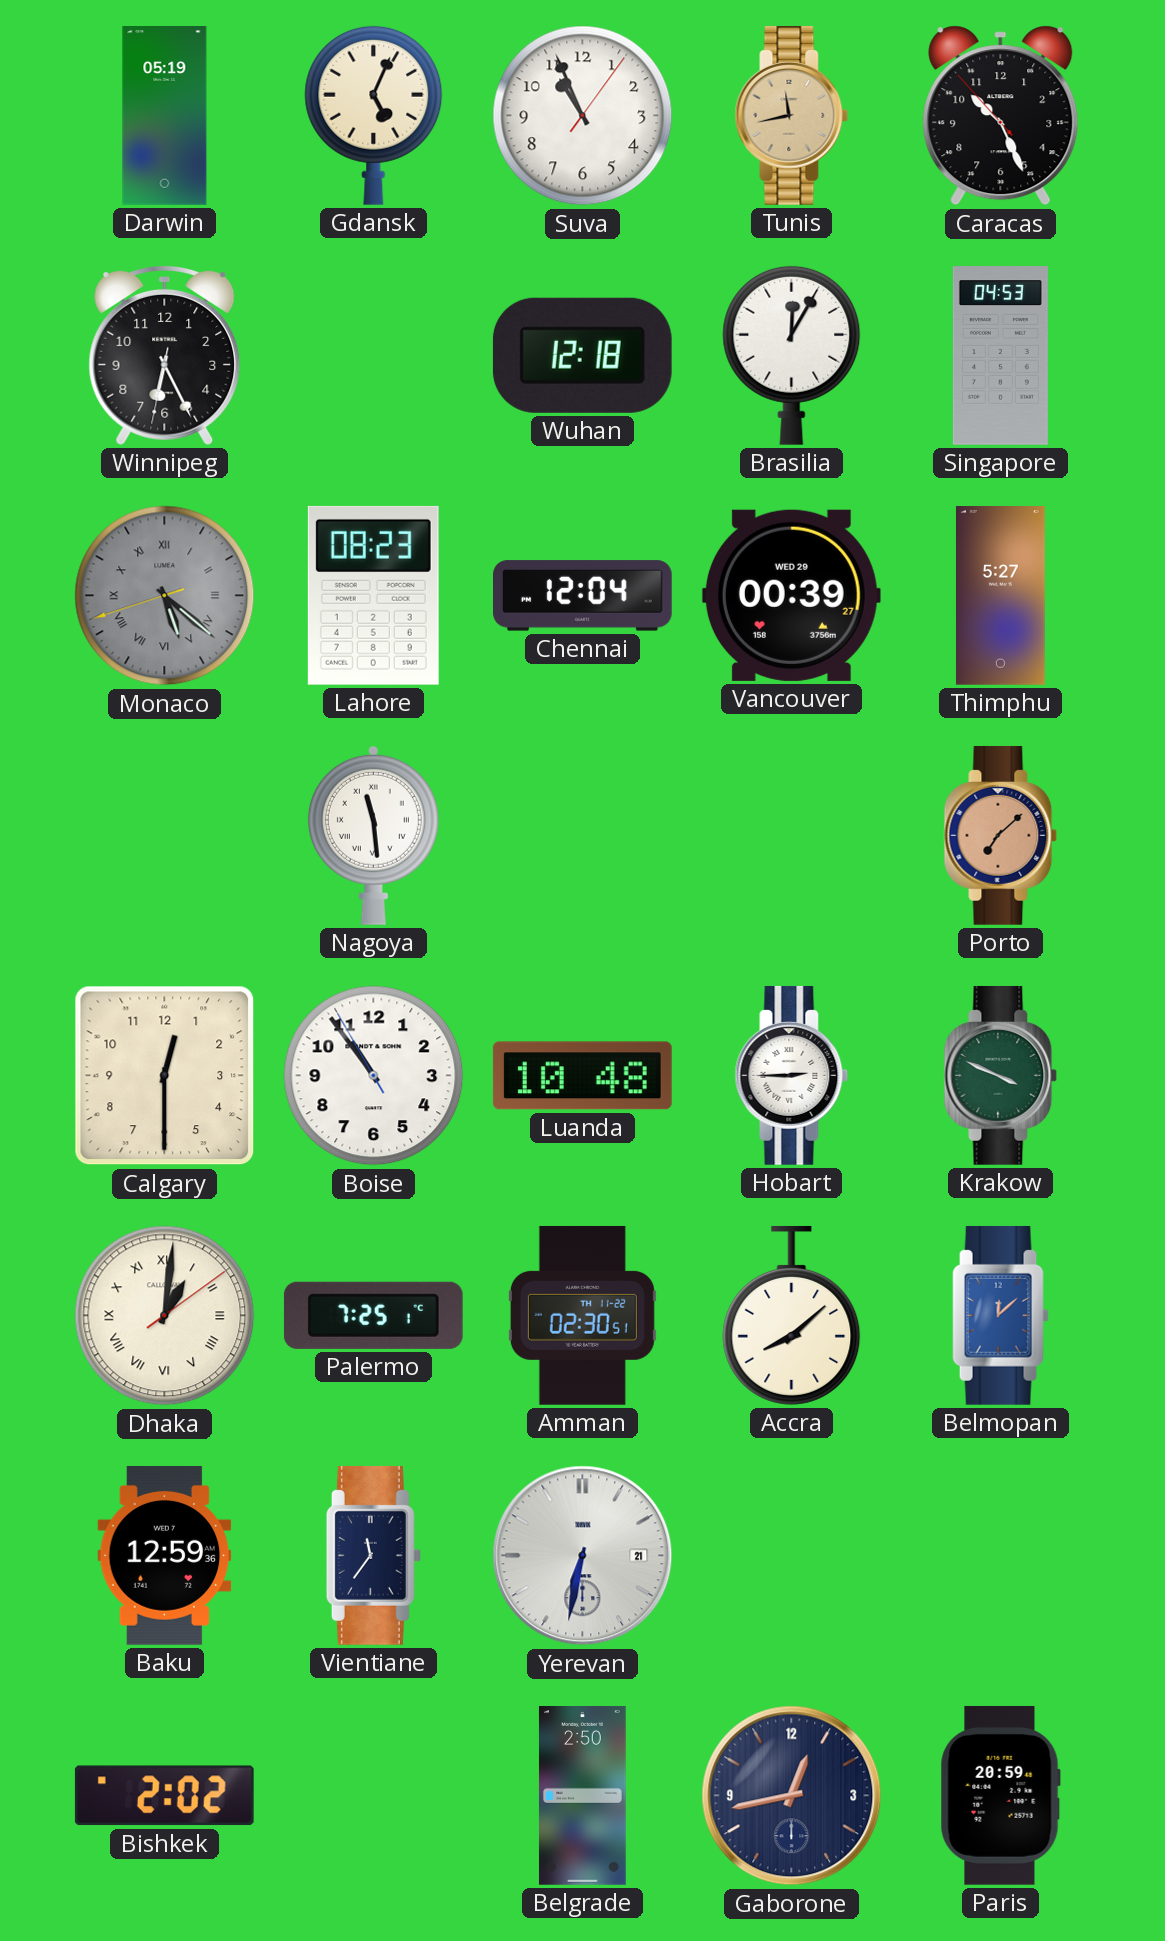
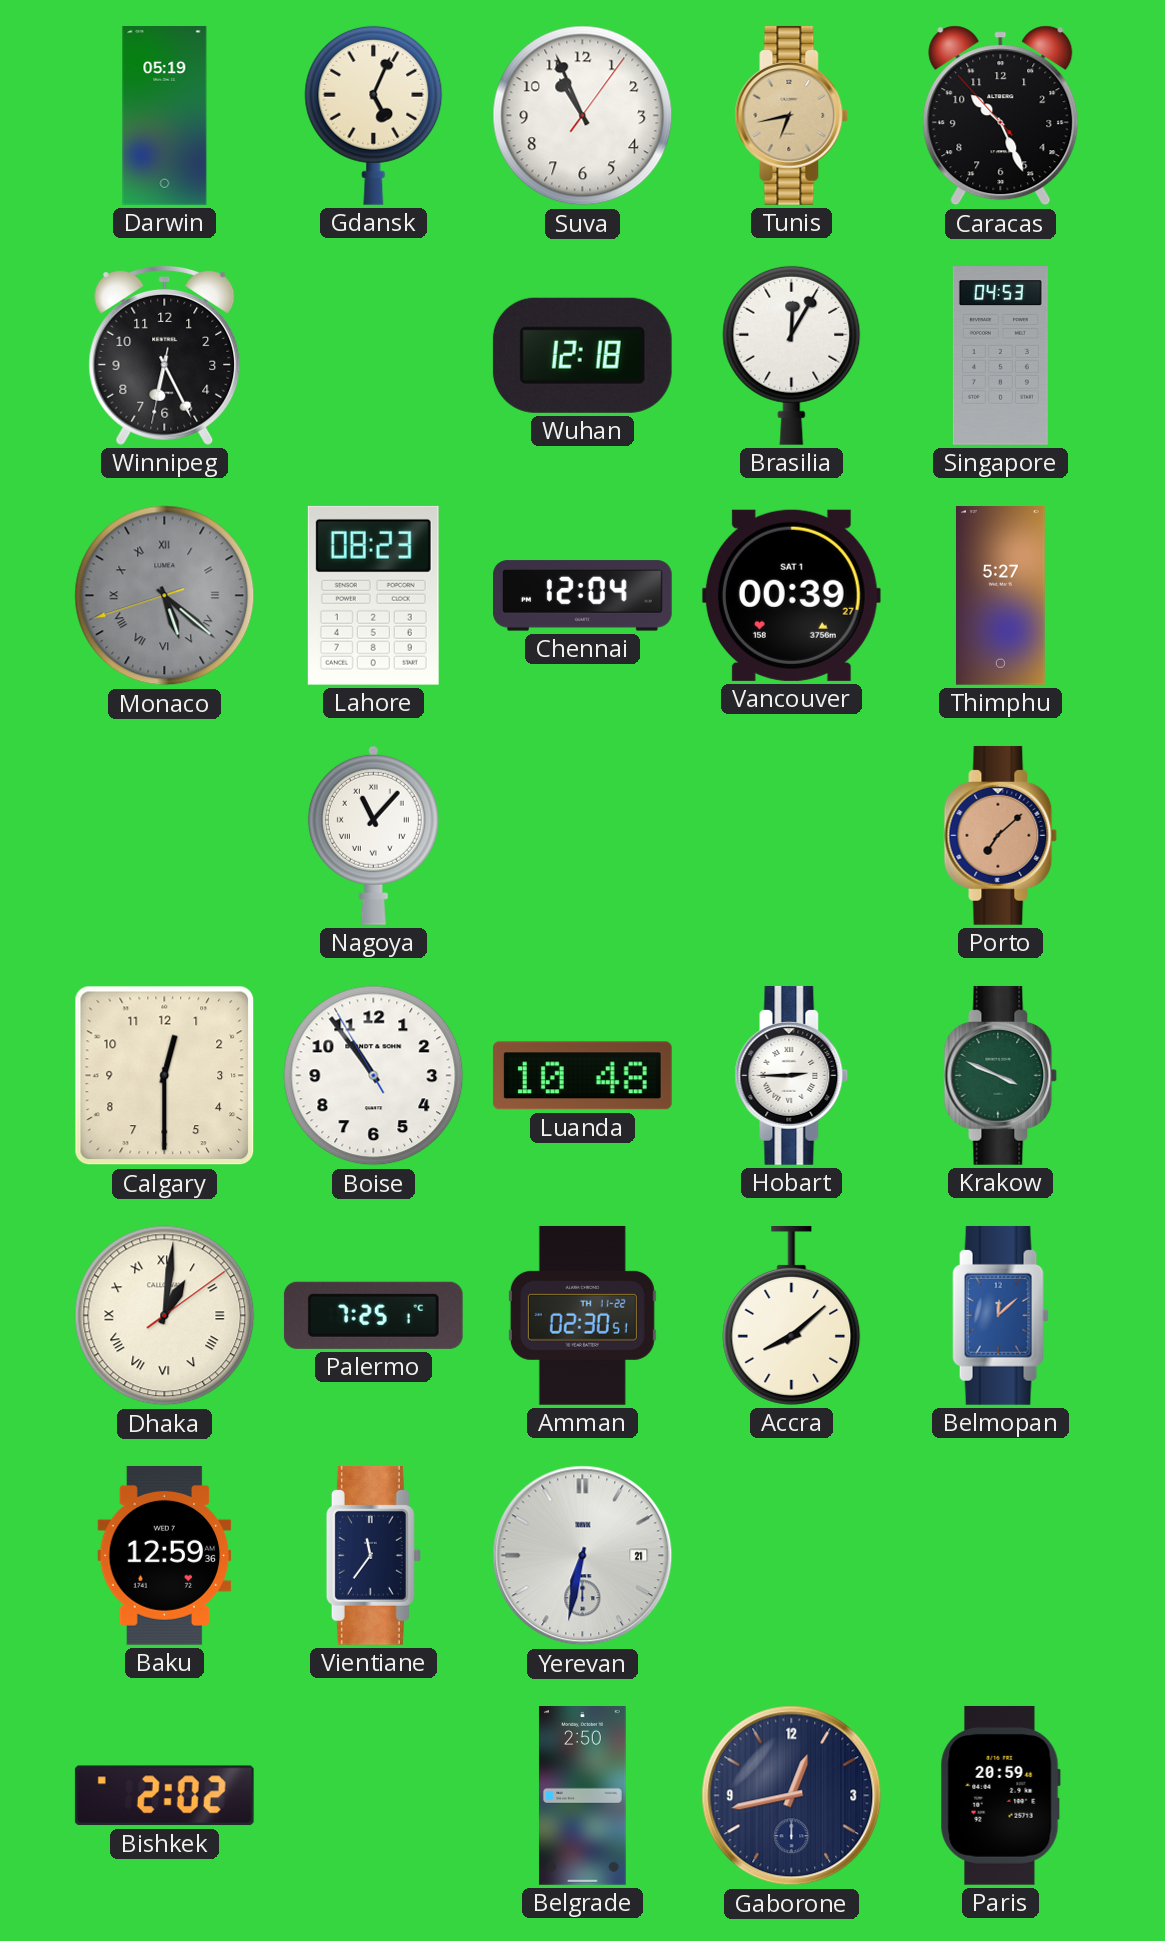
Tunis: 11:43 -> 6:43 (792, 115)
Vancouver date: WED 29 -> SAT 1 (791, 595)
Nagoya: 11:29 -> 11:07 (373, 835)
